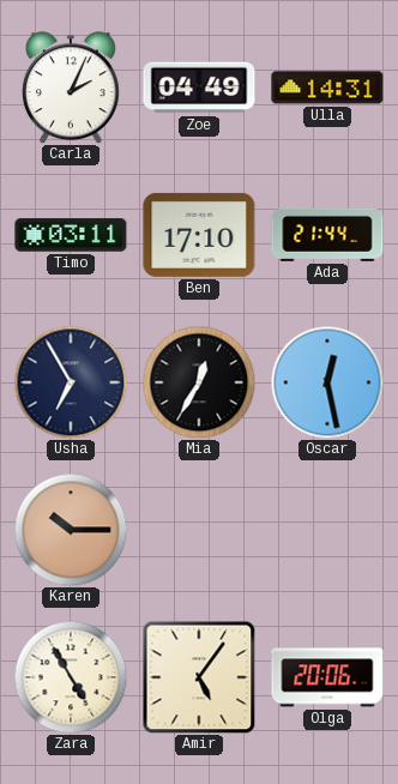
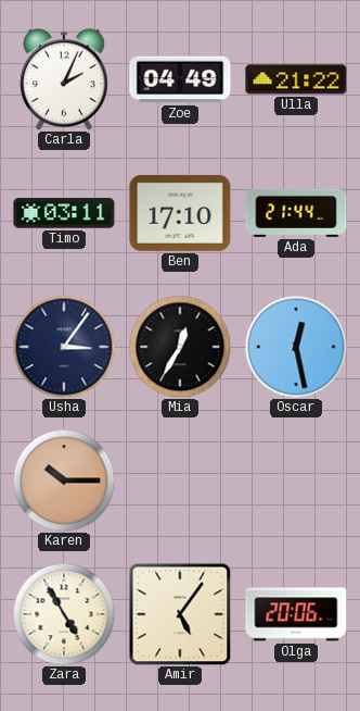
Ulla: 14:31 -> 21:22 (296, 79)
Usha: 6:55 -> 3:06 (64, 347)
